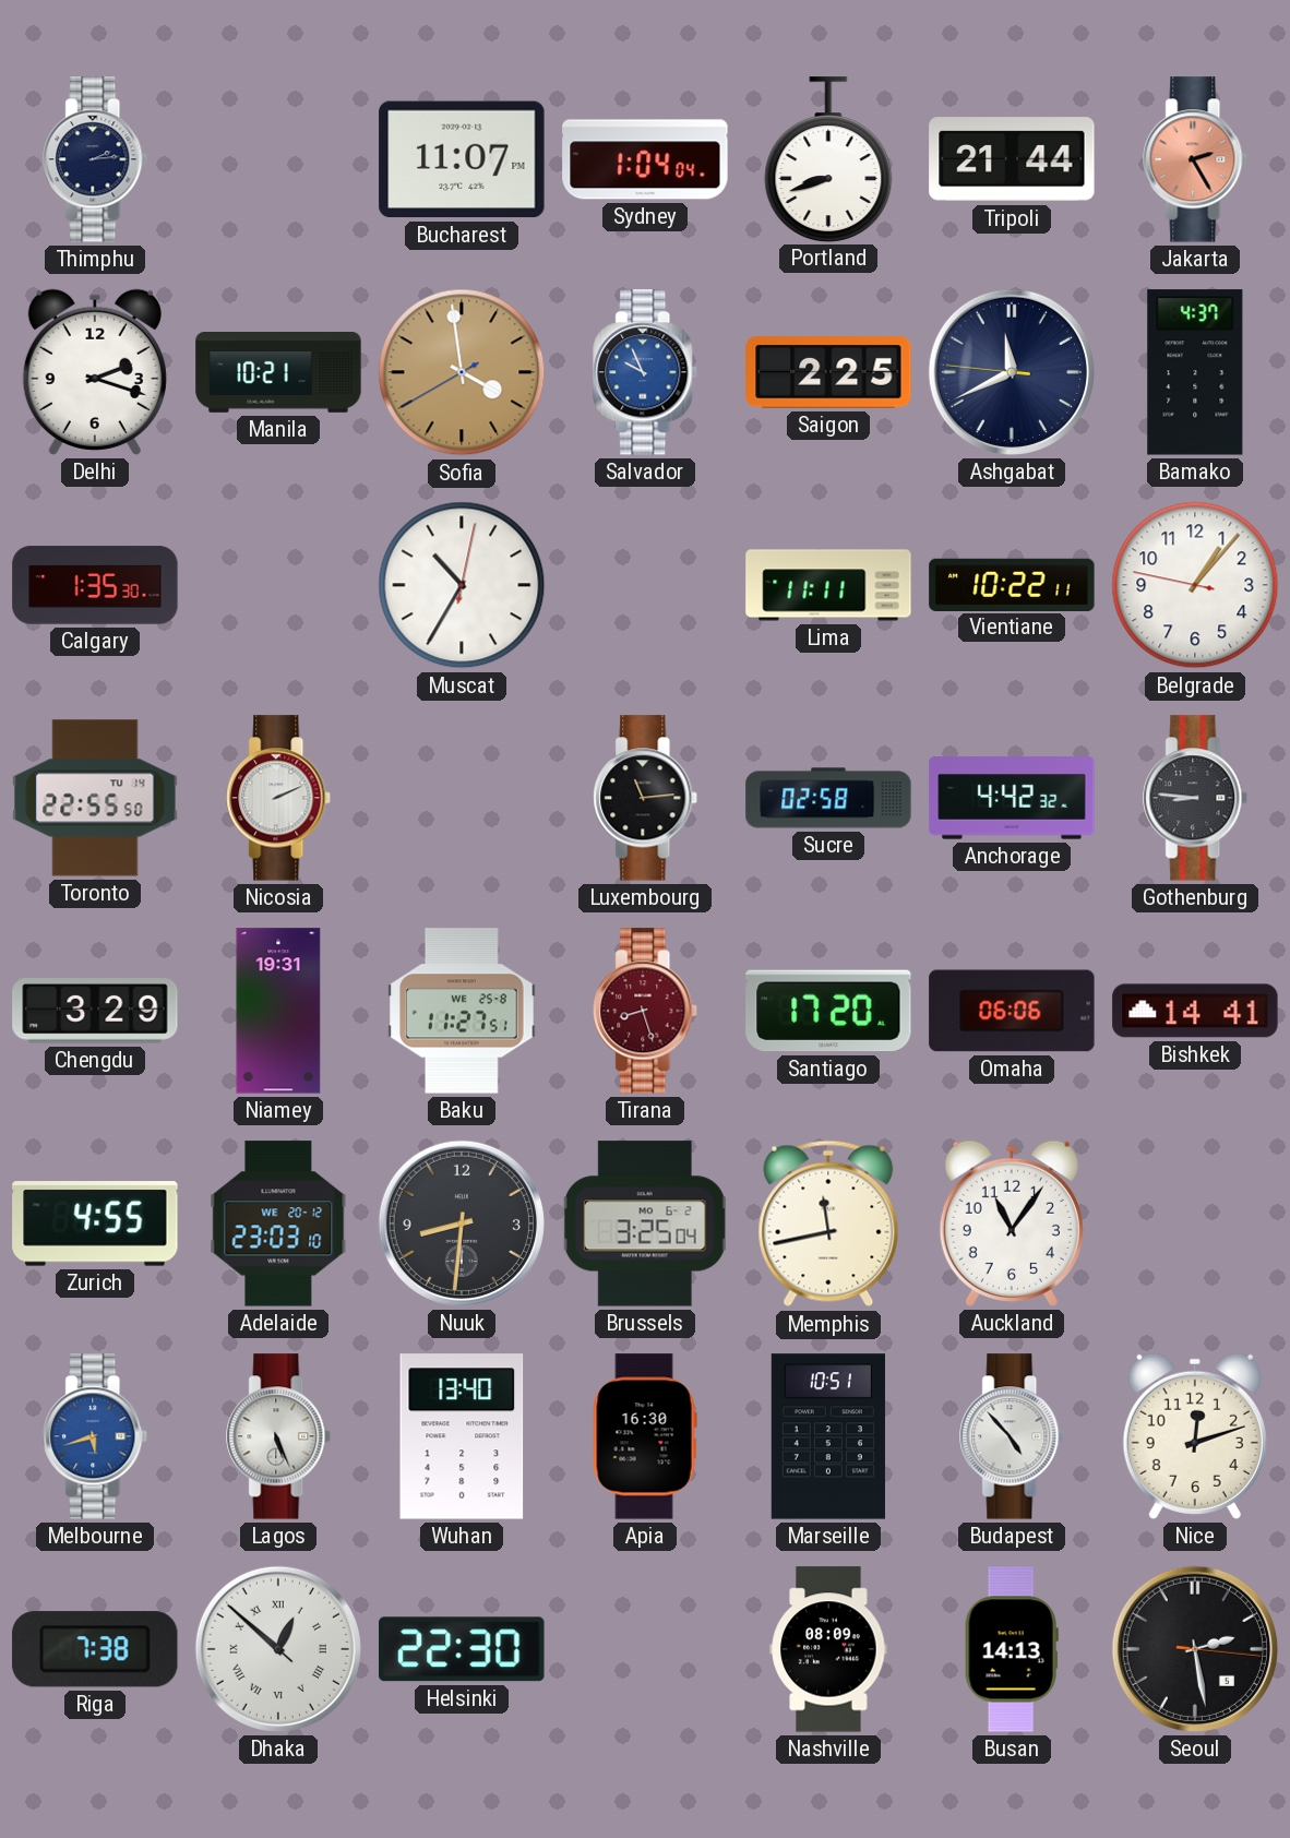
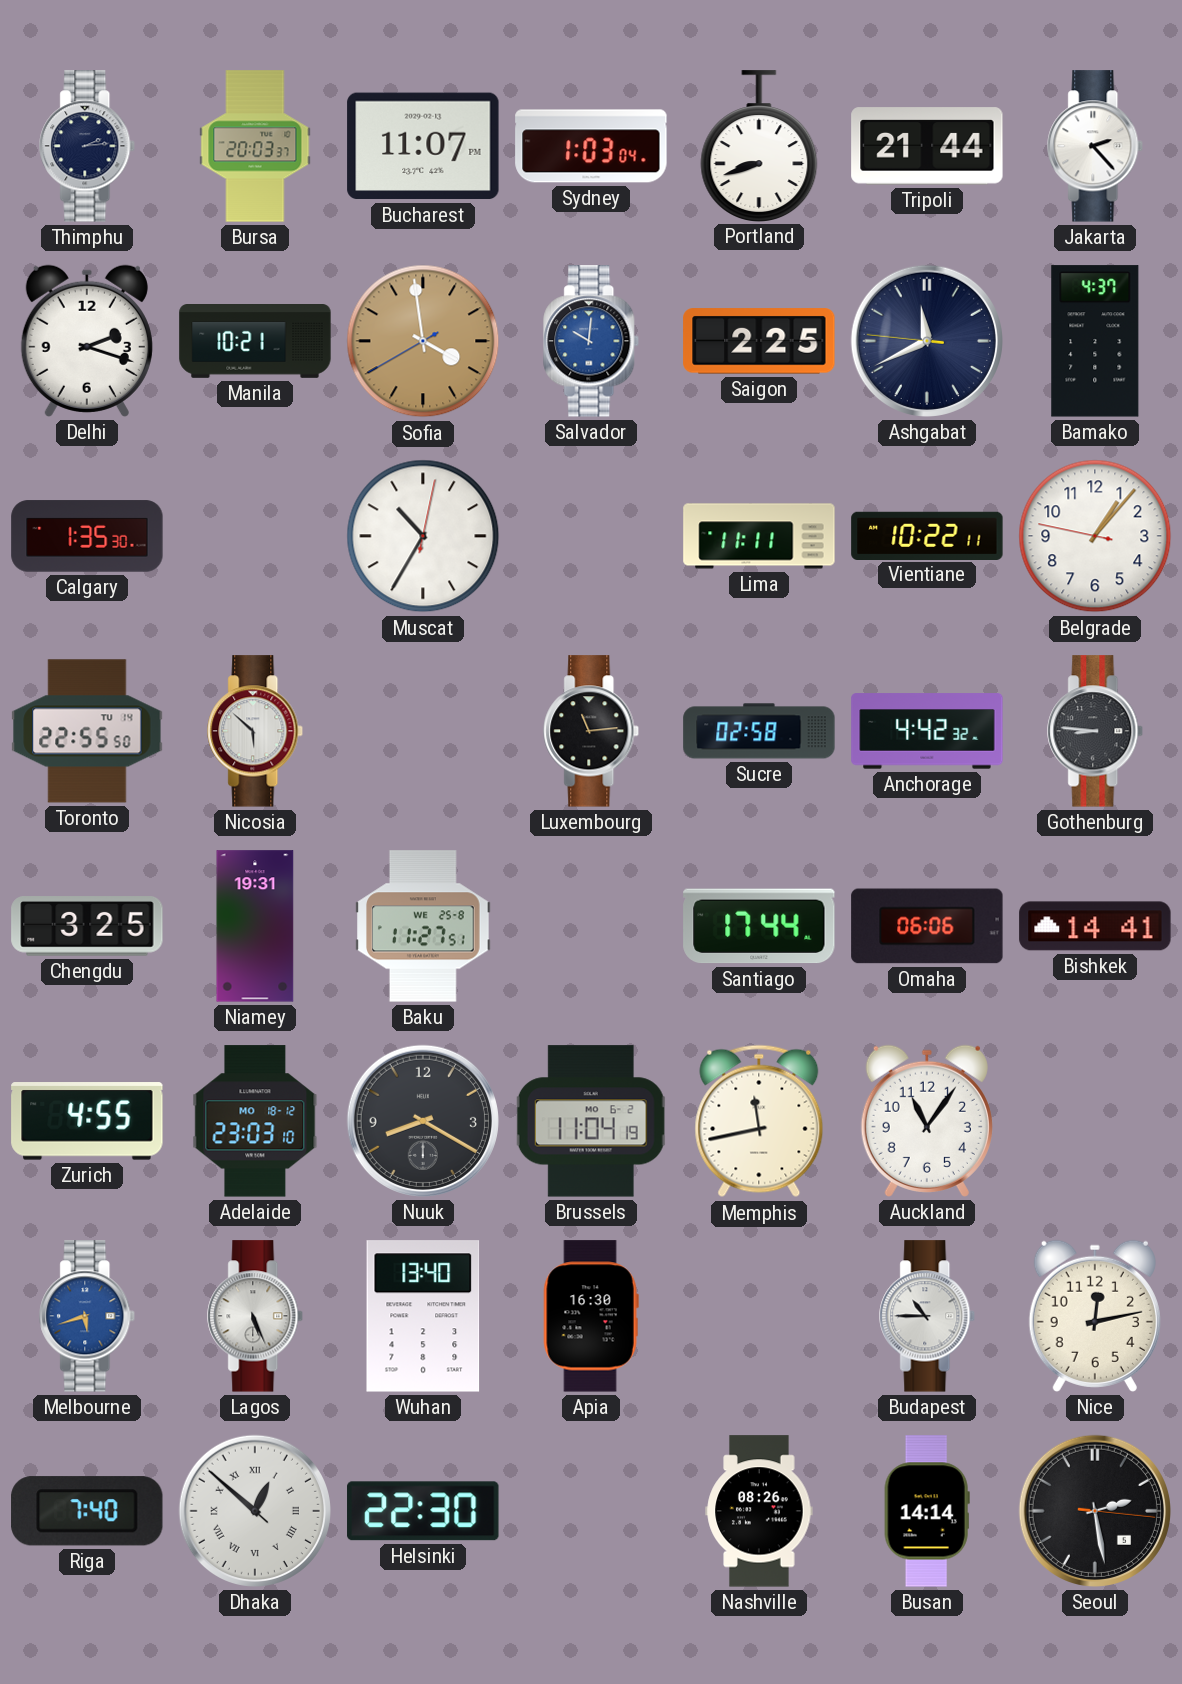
Bursa: none -> 20:03 (255, 146)
Sydney: 1:04 -> 1:03 (591, 146)
Jakarta: 2:25 -> 2:23 (1096, 146)
Jakarta dial: salmon -> white (1096, 146)
Salvador: 9:56 -> 10:01 (592, 341)
Nicosia: 2:11 -> 5:52 (256, 731)
Chengdu: 3:29 -> 3:25 (87, 926)
Tirana: 8:27 -> none (646, 1011)
Santiago: 17:20 -> 17:44 (759, 926)
Adelaide date: WE 20-12 -> MO 18-12 (255, 1121)
Nuuk: 8:31 -> 8:20 (423, 1121)
Brussels: 3:25 -> 11:04 (591, 1121)
Marseille: 10:51 -> none (828, 1436)
Budapest: 4:53 -> 10:45 (928, 1316)
Nice: 12:12 -> 12:13 (1095, 1316)
Riga: 7:38 -> 7:40 (87, 1511)
Nashville: 08:09 -> 08:26 (759, 1511)
Busan: 14:13 -> 14:14 (927, 1511)
